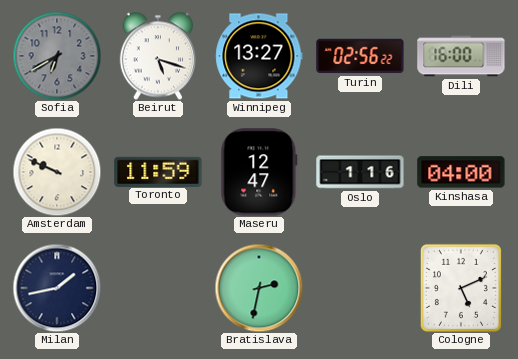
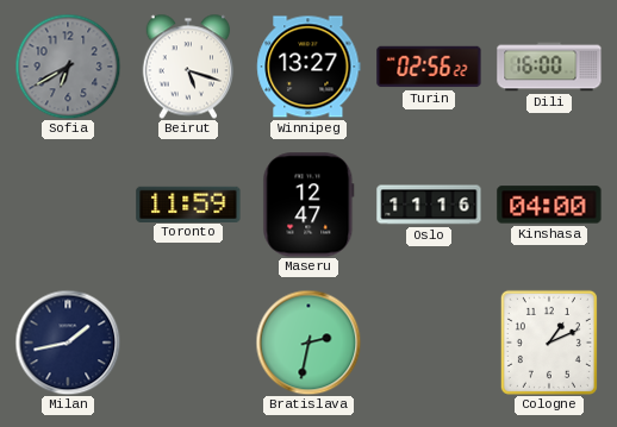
Amsterdam: 9:49 -> none (57, 172)
Oslo: 1:16 -> 11:16 (429, 205)
Cologne: 5:11 -> 1:11 (549, 343)
